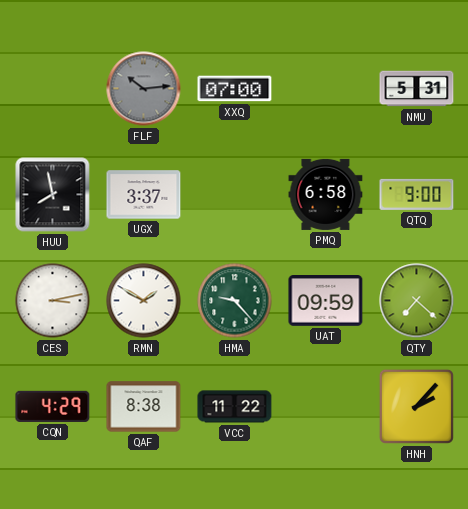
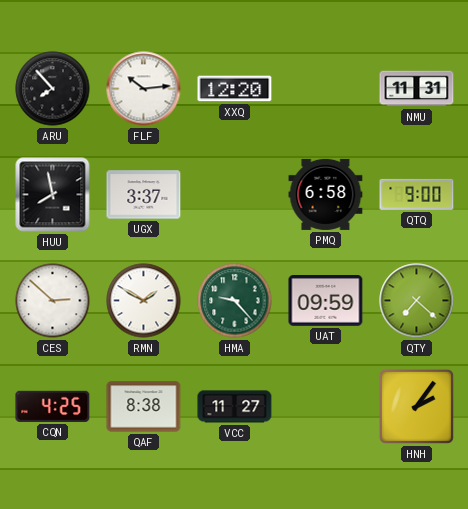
ARU: none -> 7:53 (53, 89)
FLF dial: grey -> white (144, 89)
XXQ: 07:00 -> 12:20 (235, 89)
NMU: 5:31 -> 11:31 (417, 89)
CES: 3:13 -> 2:52 (53, 301)
CQN: 4:29 -> 4:25 (53, 406)
VCC: 11:22 -> 11:27 (235, 407)
HNH: 2:07 -> 2:06 (416, 406)
